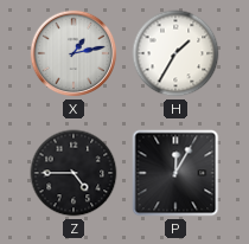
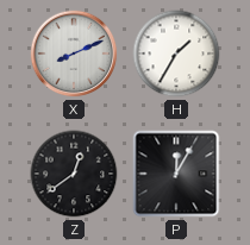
X: 1:13 -> 8:11 (74, 54)
Z: 4:45 -> 12:39 (74, 174)
